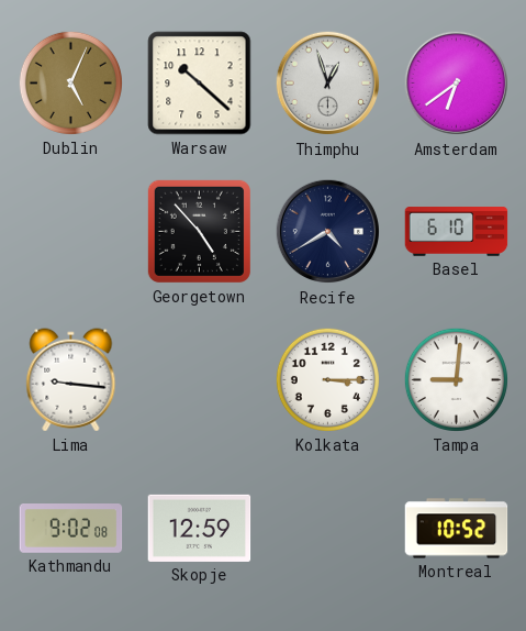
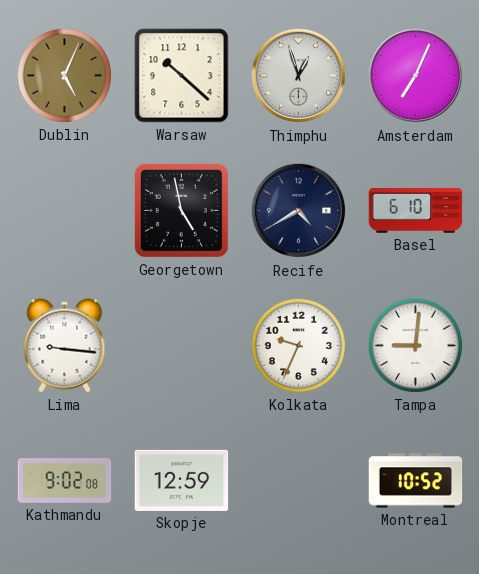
Amsterdam: 6:39 -> 7:04 (416, 76)
Georgetown: 4:53 -> 4:58 (181, 210)
Kolkata: 3:15 -> 9:34 (298, 345)
